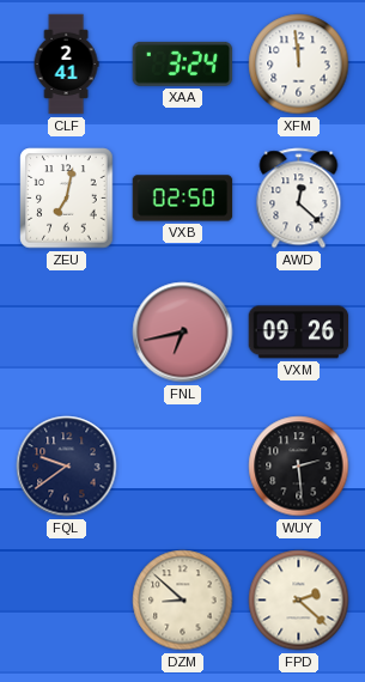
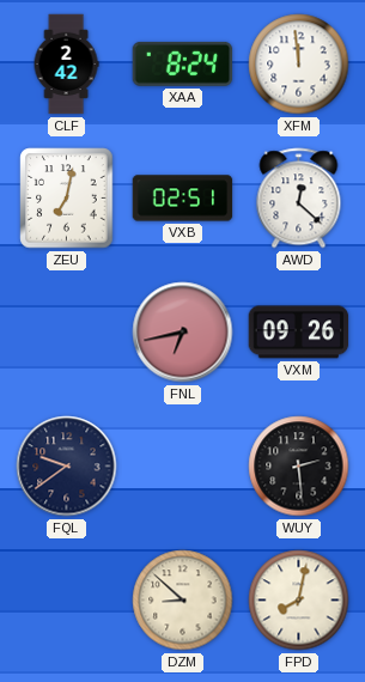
CLF: 2:41 -> 2:42 (66, 65)
XAA: 3:24 -> 8:24 (183, 63)
VXB: 02:50 -> 02:51 (183, 199)
FPD: 2:22 -> 8:02 (299, 601)
